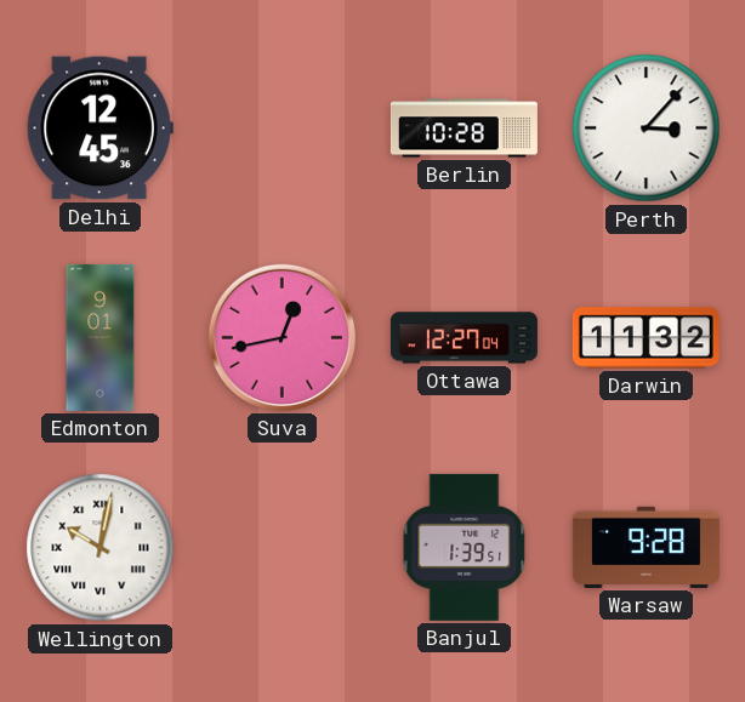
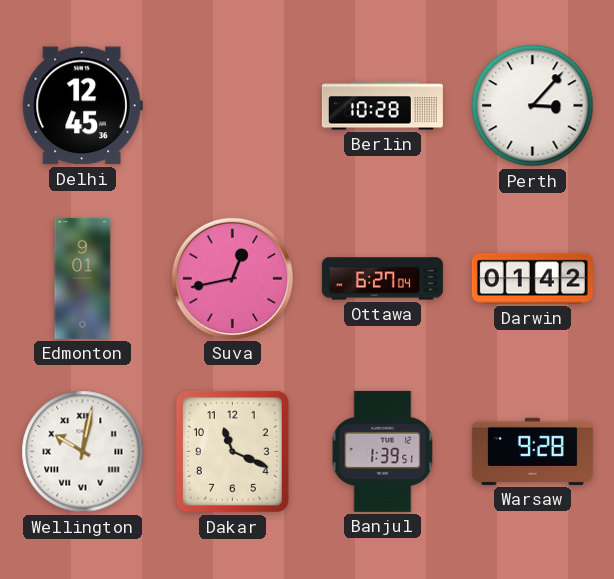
Ottawa: 12:27 -> 6:27 (382, 279)
Darwin: 11:32 -> 01:42 (532, 279)
Dakar: none -> 11:19 (232, 451)
